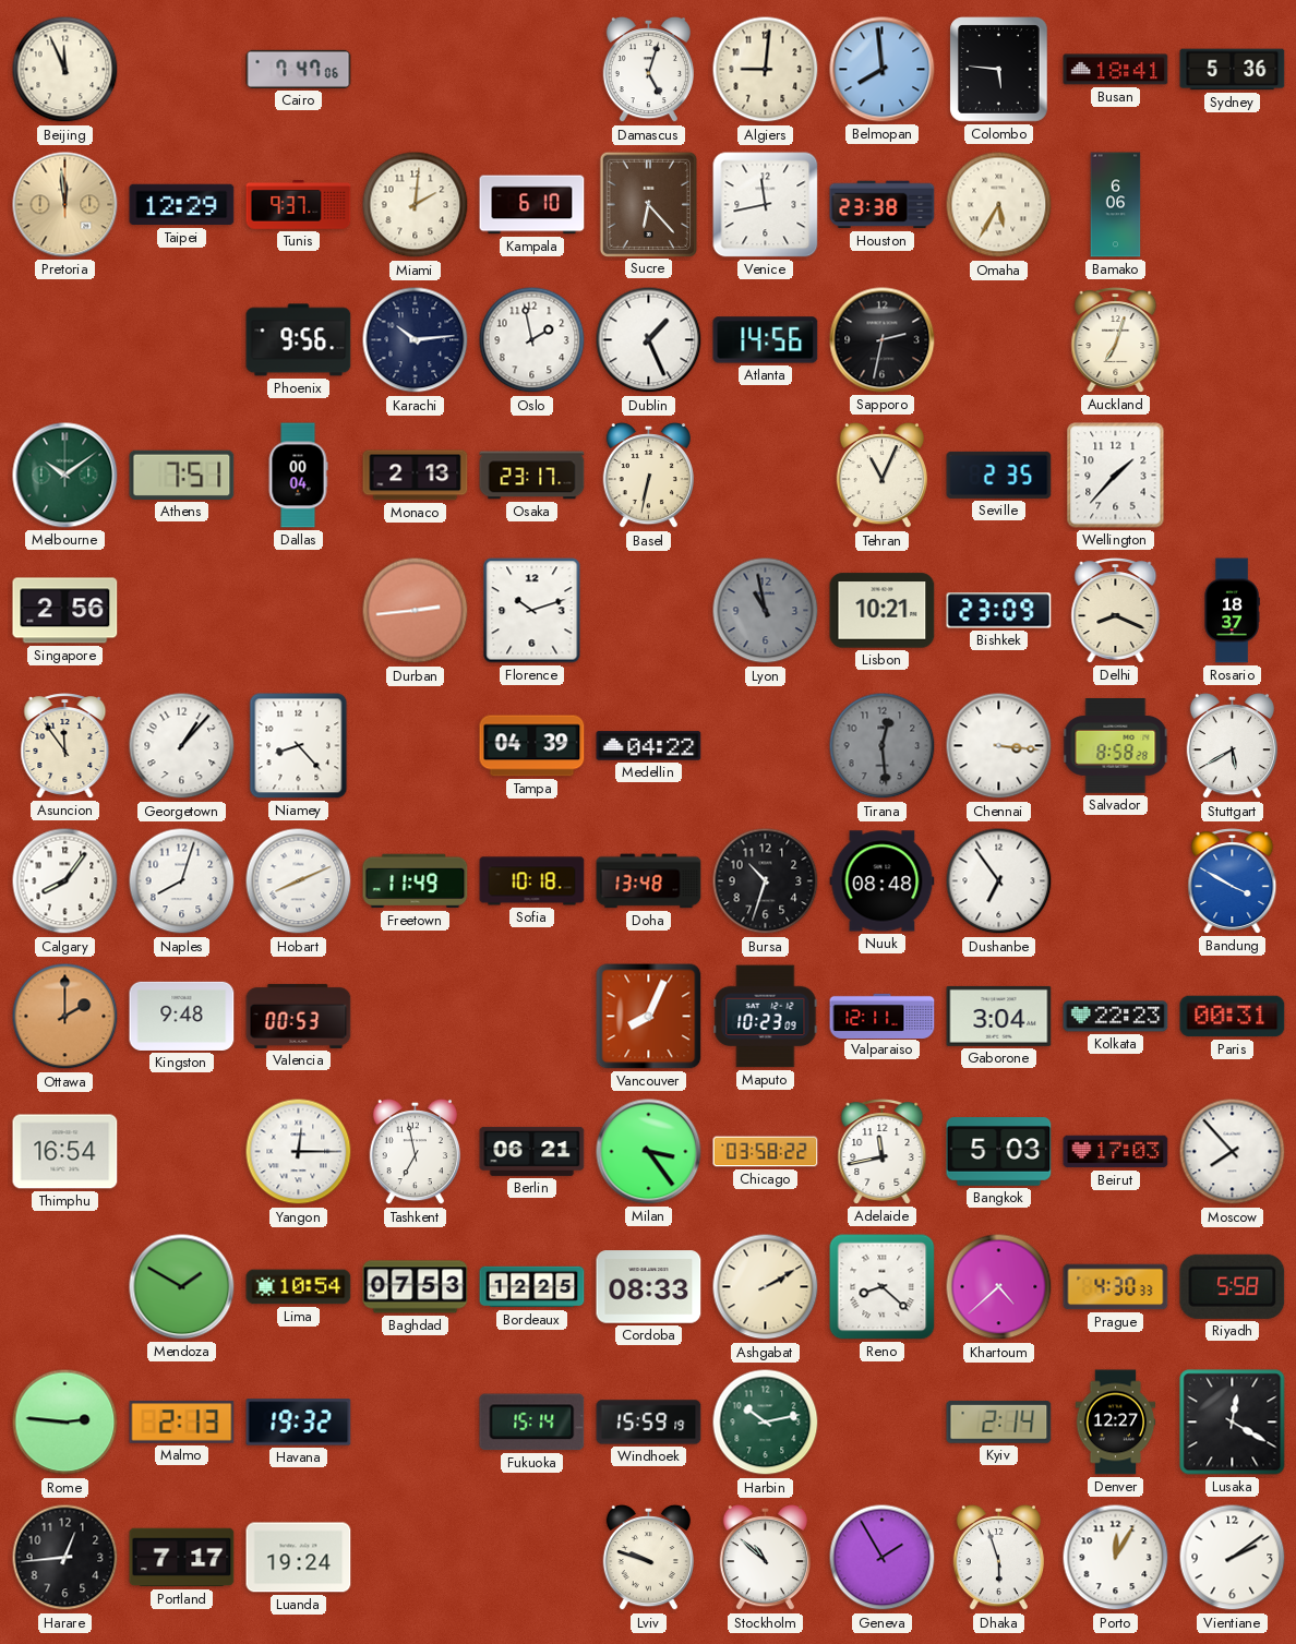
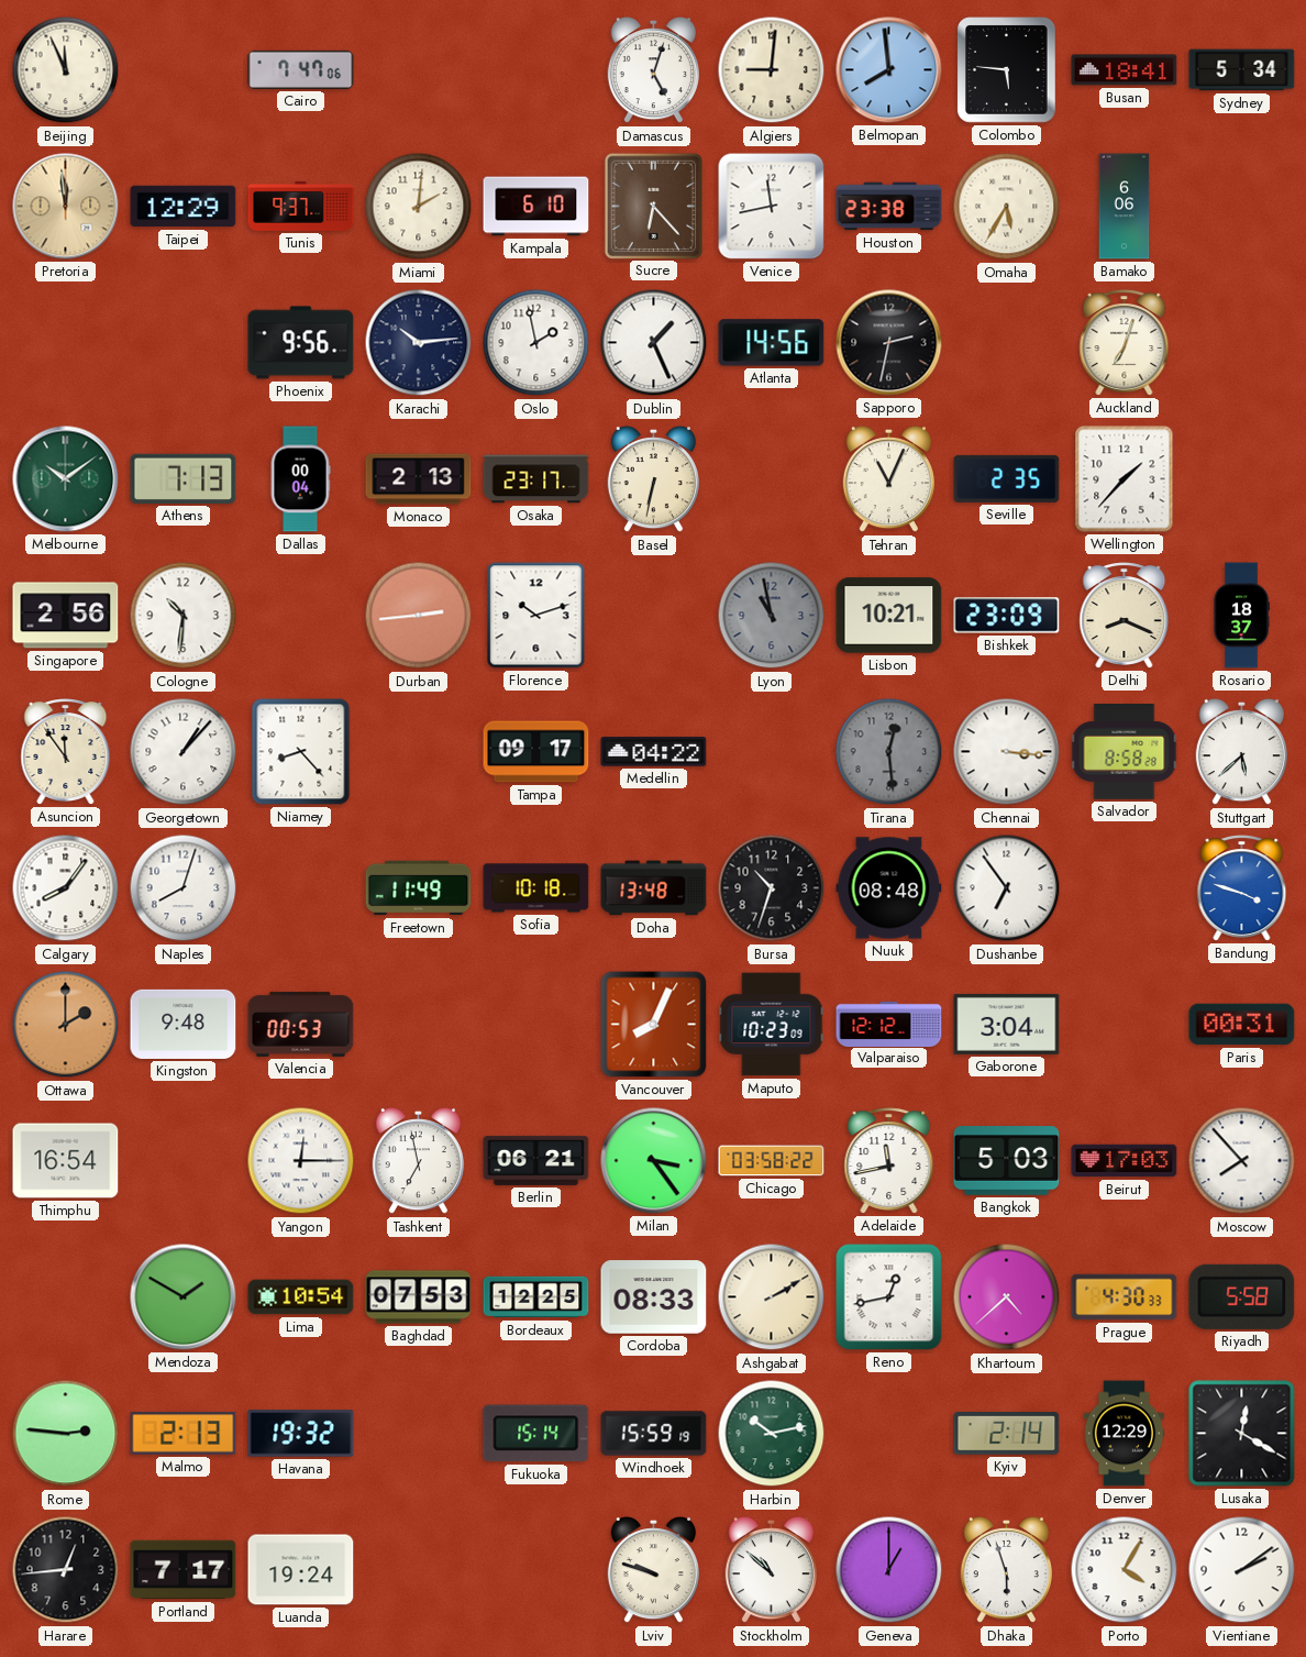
Sydney: 5:36 -> 5:34 (1242, 70)
Athens: 7:51 -> 7:13 (184, 478)
Cologne: none -> 10:31 (184, 616)
Tampa: 04:39 -> 09:17 (536, 752)
Stuttgart: 5:40 -> 5:38 (1241, 752)
Hobart: 8:11 -> none (299, 881)
Bandung: 3:50 -> 3:48 (1242, 888)
Valparaiso: 12:11 -> 12:12 (889, 1024)
Kolkata: 22:23 -> none (1116, 1017)
Reno: 8:22 -> 12:43 (889, 1297)
Denver: 12:27 -> 12:29 (1125, 1434)
Geneva: 1:55 -> 1:00 (889, 1570)
Porto: 12:05 -> 4:05 (1125, 1570)
